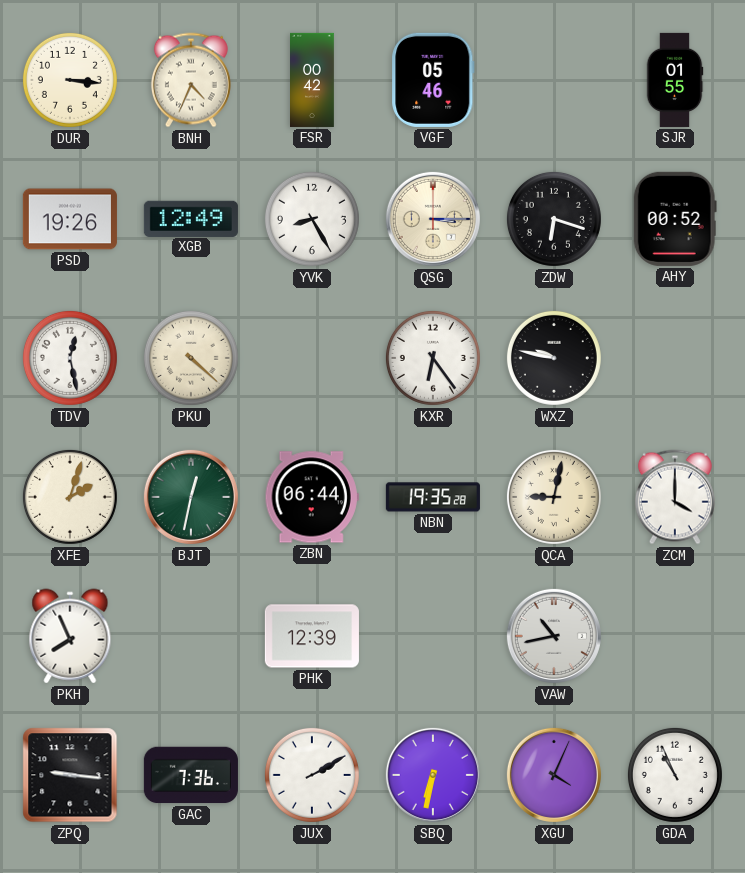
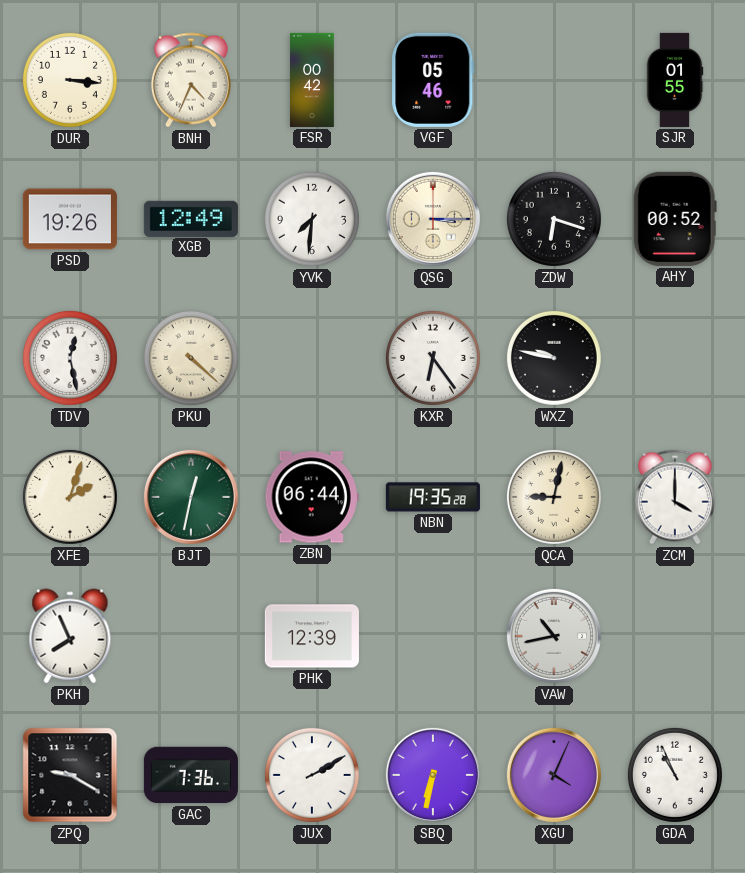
YVK: 8:25 -> 7:31 (312, 219)
ZPQ: 9:16 -> 9:20 (70, 775)
